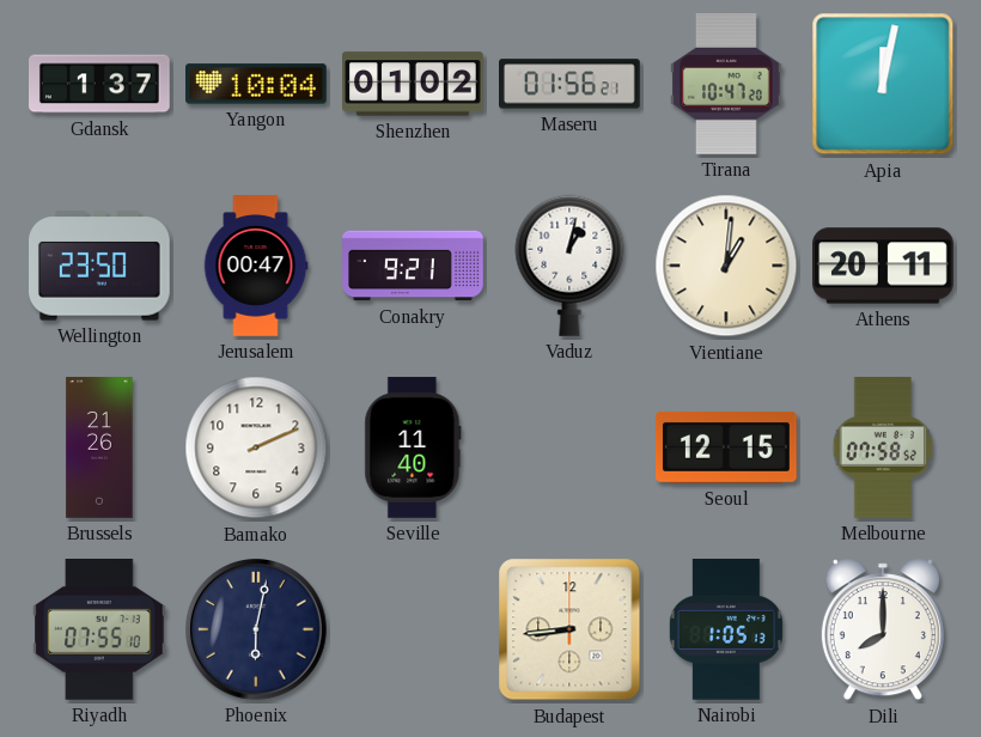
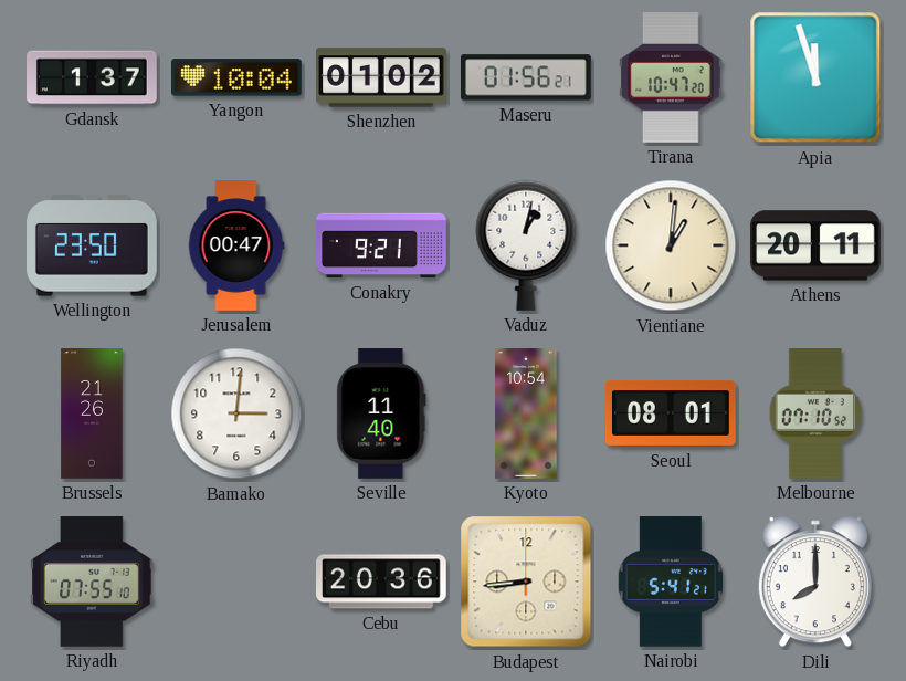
Apia: 12:02 -> 11:57 (815, 77)
Bamako: 2:11 -> 3:01 (236, 413)
Kyoto: none -> 10:54 (526, 413)
Seoul: 12:15 -> 08:01 (671, 413)
Melbourne: 07:58 -> 07:10 (815, 415)
Phoenix: 6:02 -> none (257, 631)
Cebu: none -> 20:36 (382, 582)
Nairobi: 1:05 -> 5:41 (671, 583)
